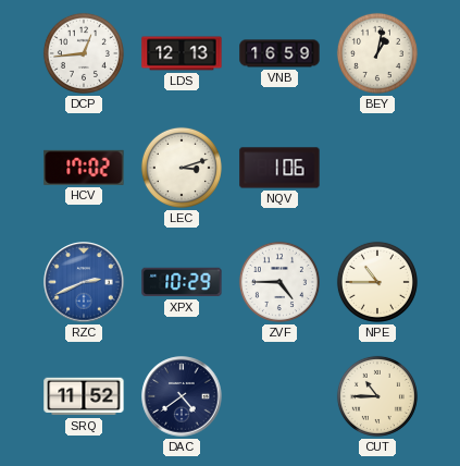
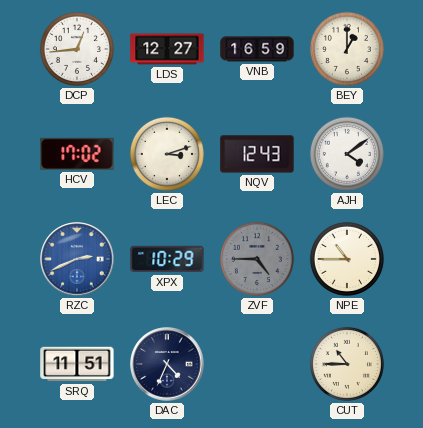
LDS: 12:13 -> 12:27 (167, 49)
BEY: 1:02 -> 1:00 (347, 49)
NQV: 1:06 -> 12:43 (257, 154)
AJH: none -> 4:09 (347, 154)
ZVF dial: white -> grey (257, 259)
SRQ: 11:52 -> 11:51 (77, 364)
DAC: 4:39 -> 4:34 (167, 364)
